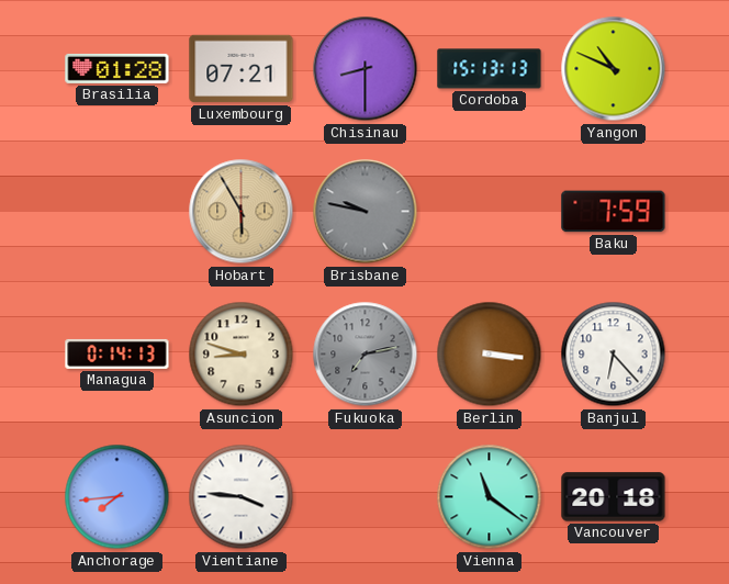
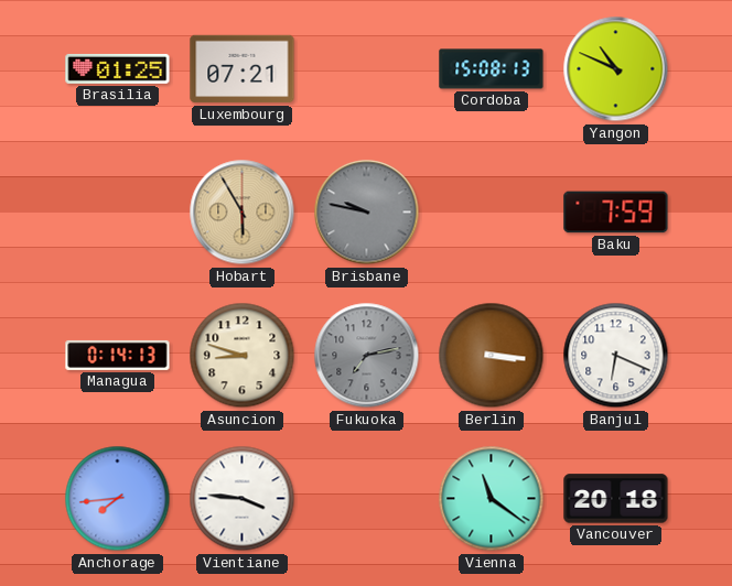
Brasilia: 01:28 -> 01:25 (118, 68)
Chisinau: 8:30 -> none (366, 69)
Cordoba: 15:13 -> 15:08 (492, 69)
Banjul: 6:23 -> 6:19 (616, 356)
